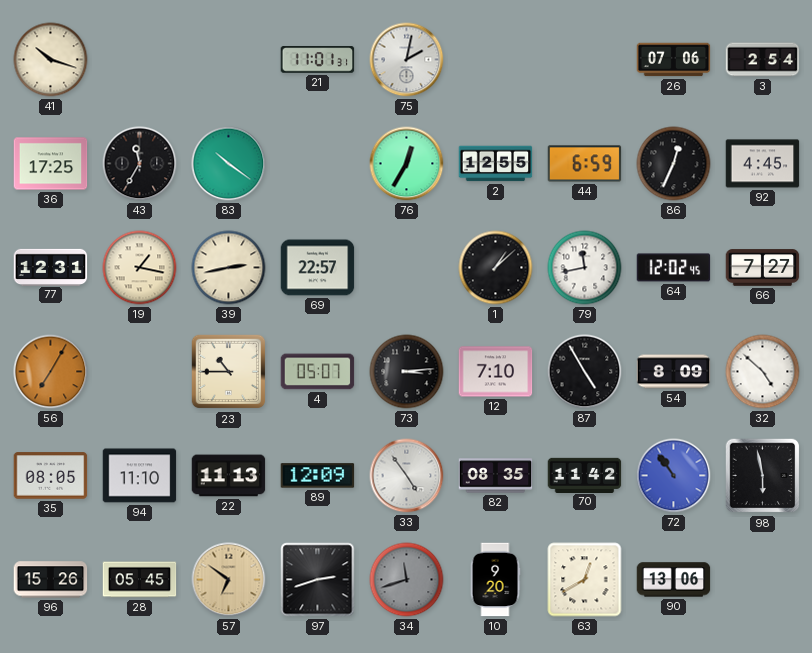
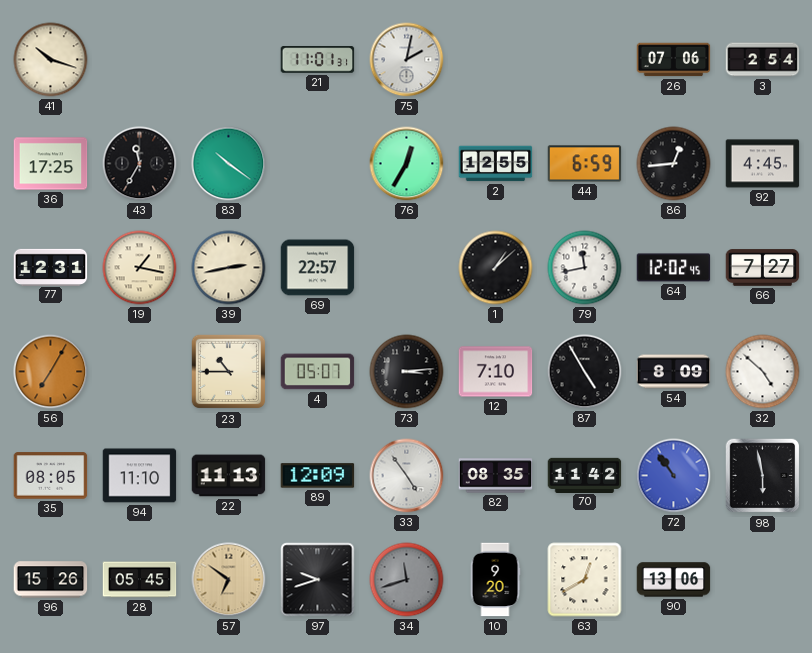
86: 12:34 -> 12:44 (674, 164)
97: 2:42 -> 9:42 (318, 580)
